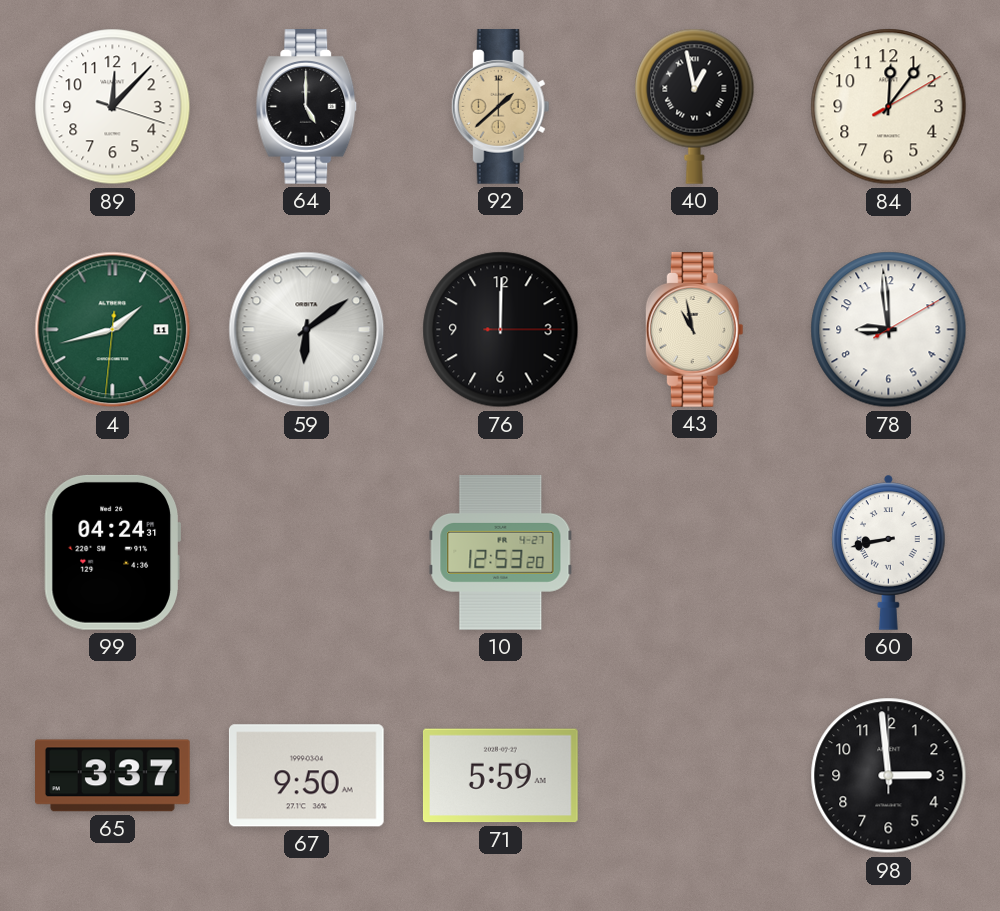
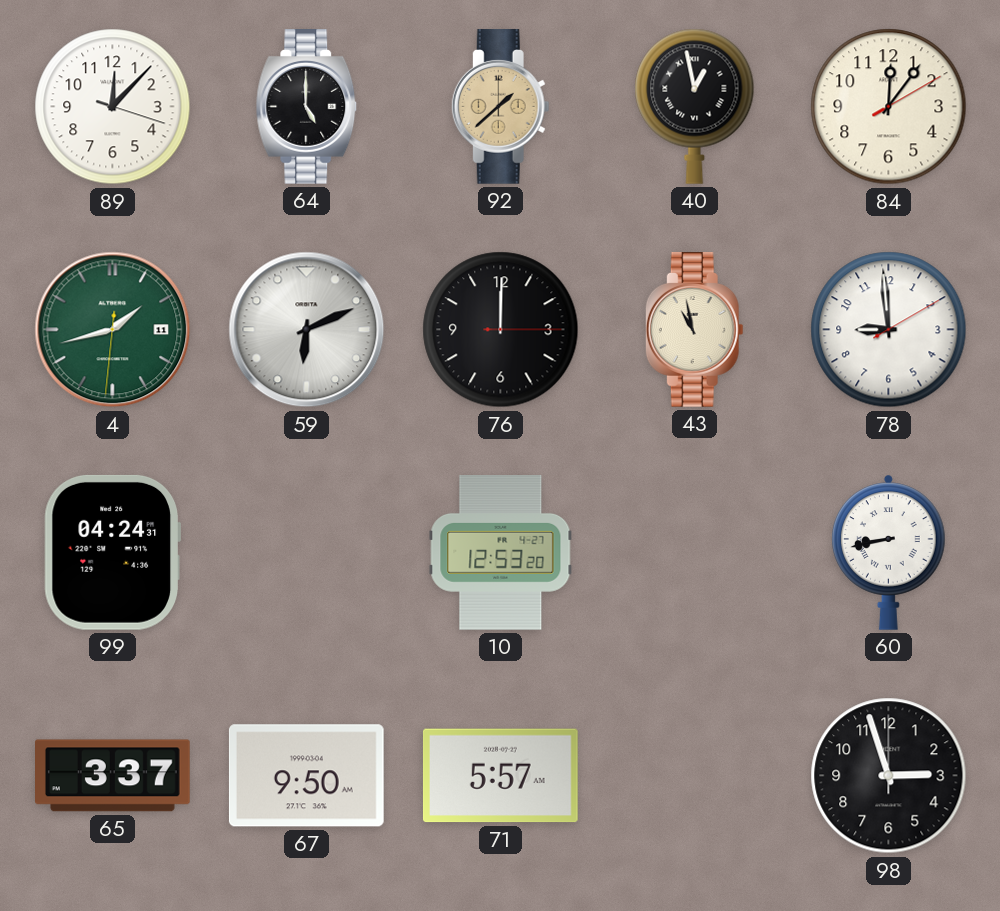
59: 6:09 -> 6:11 (307, 330)
71: 5:59 -> 5:57 (500, 776)
98: 2:59 -> 2:57 (889, 776)
